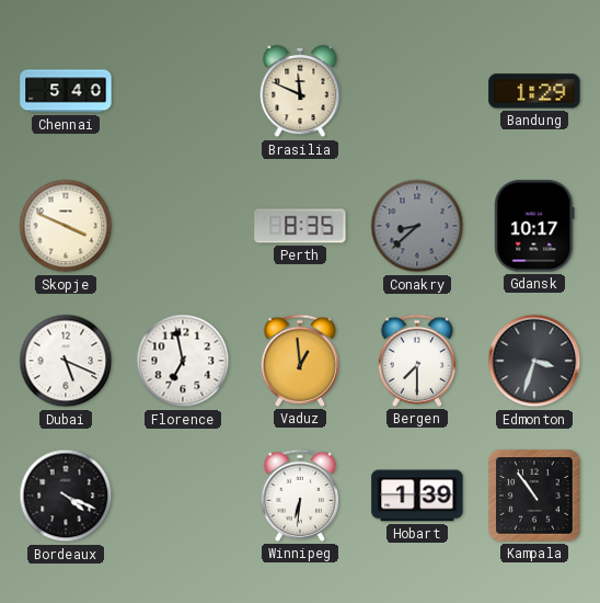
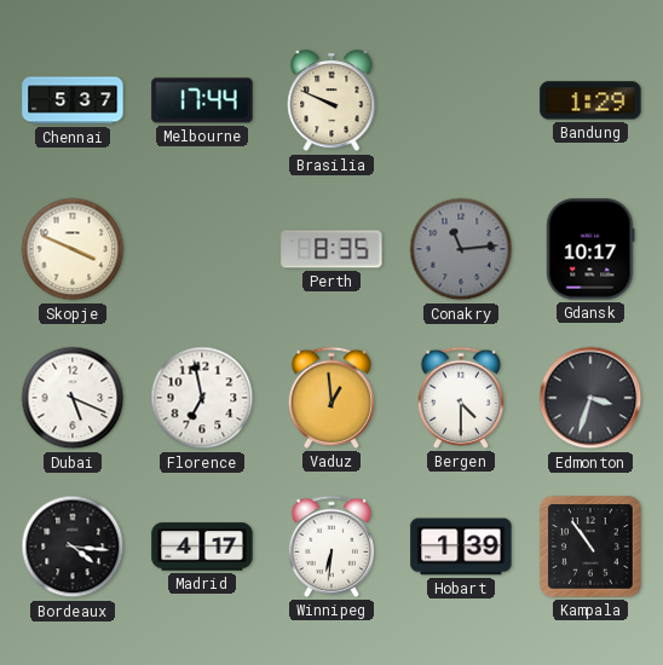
Chennai: 5:40 -> 5:37 (73, 100)
Melbourne: none -> 17:44 (202, 100)
Brasilia: 11:49 -> 9:49 (331, 100)
Conakry: 8:38 -> 11:14 (461, 249)
Bergen: 7:30 -> 4:30 (460, 398)
Bordeaux: 4:19 -> 4:16 (73, 547)
Madrid: none -> 4:17 (202, 547)
